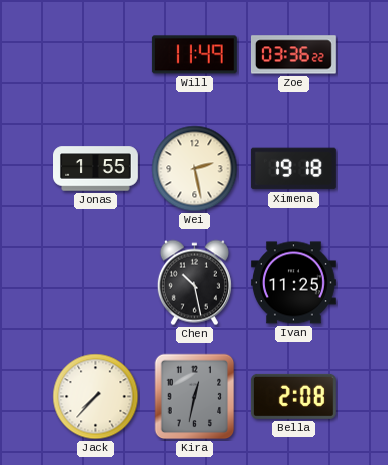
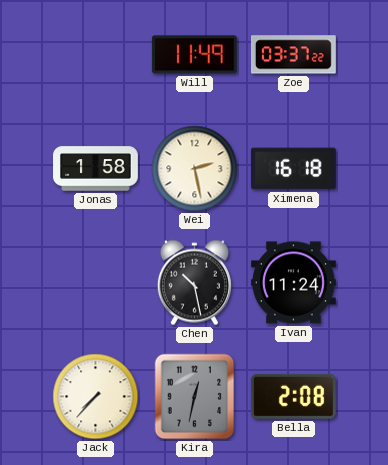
Zoe: 03:36 -> 03:37 (293, 55)
Jonas: 1:55 -> 1:58 (96, 169)
Ximena: 19:18 -> 16:18 (293, 169)
Ivan: 11:25 -> 11:24 (294, 283)
